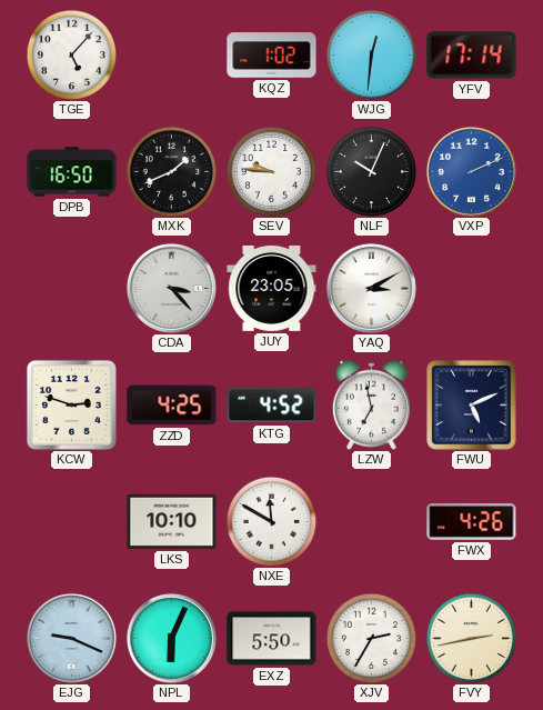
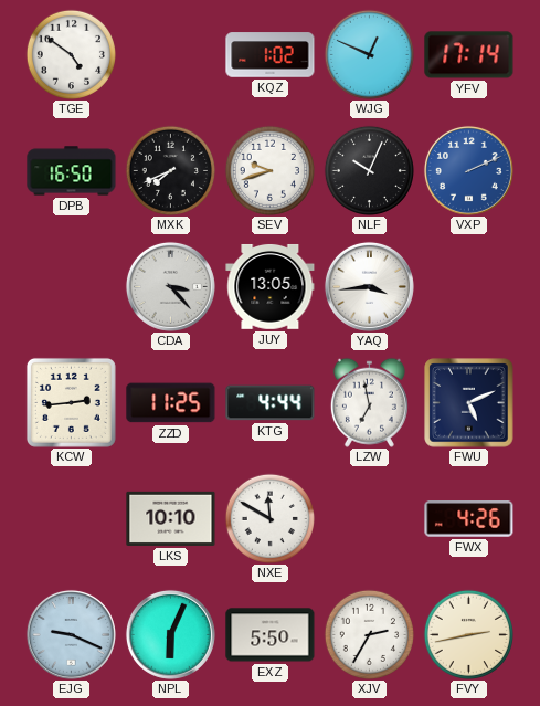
TGE: 5:07 -> 4:51 (71, 54)
WJG: 12:31 -> 12:49 (369, 54)
MXK: 1:41 -> 7:41 (170, 170)
SEV: 9:46 -> 9:42 (269, 170)
JUY: 23:05 -> 13:05 (271, 287)
YAQ: 3:10 -> 3:44 (369, 286)
KCW: 2:48 -> 2:44 (71, 402)
ZZD: 4:25 -> 11:25 (171, 403)
KTG: 4:52 -> 4:44 (271, 403)
